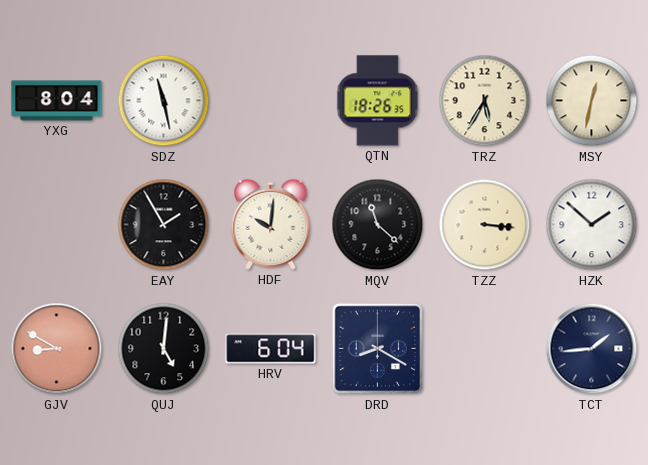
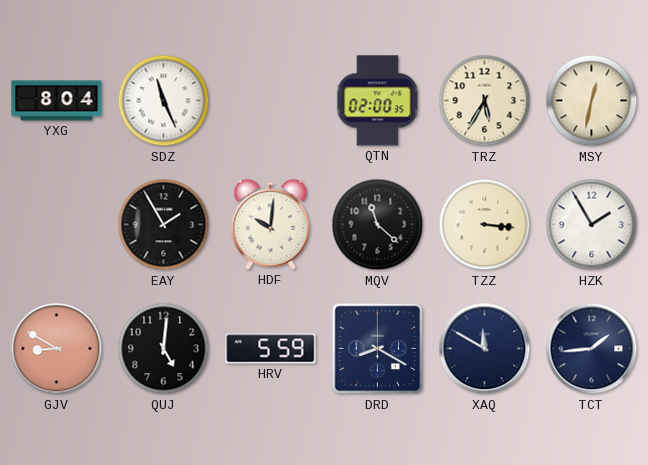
SDZ: 11:28 -> 11:26 (164, 101)
QTN: 18:26 -> 02:00 (378, 101)
HZK: 1:52 -> 1:55 (592, 225)
HRV: 6:04 -> 5:59 (271, 349)
XAQ: none -> 11:50 (485, 349)
